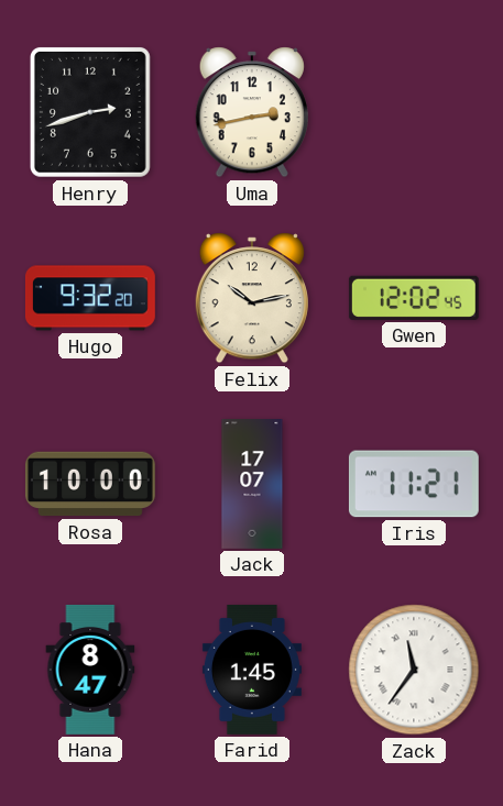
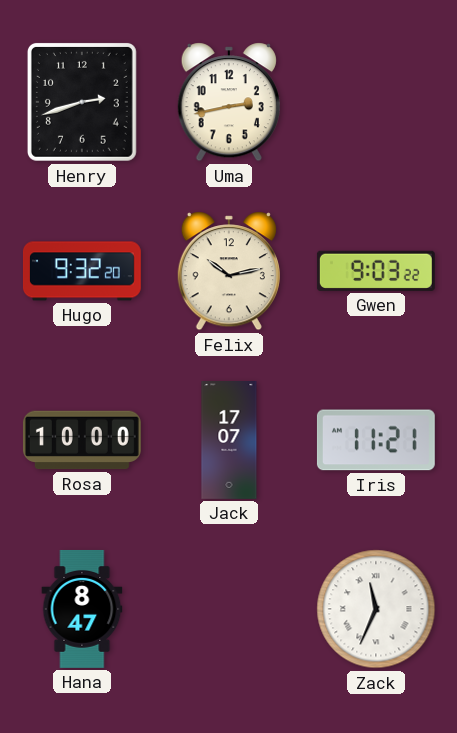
Gwen: 12:02 -> 9:03 (376, 271)
Farid: 1:45 -> none (252, 670)
Zack: 11:36 -> 11:34 (376, 609)
